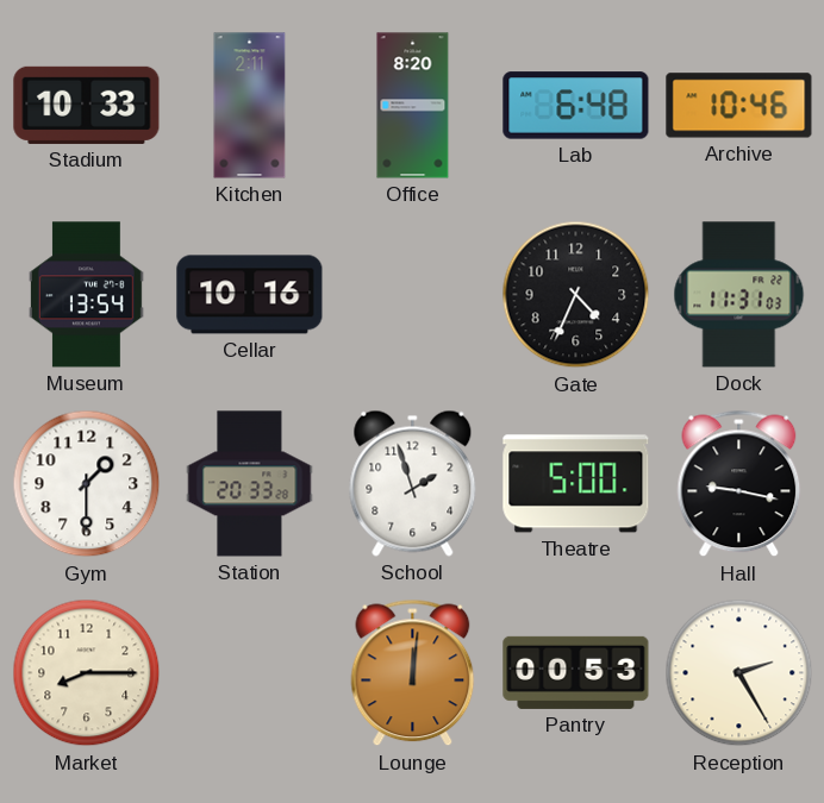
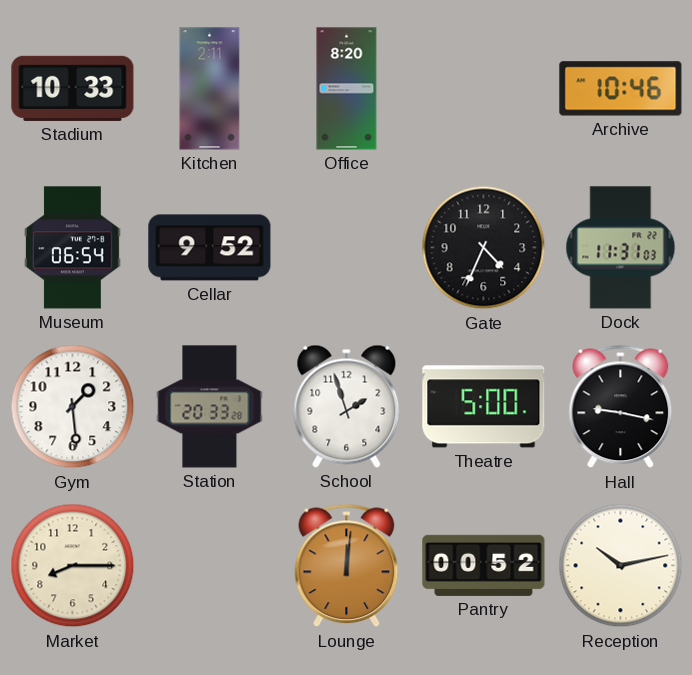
Lab: 6:48 -> none (576, 106)
Museum: 13:54 -> 06:54 (72, 248)
Cellar: 10:16 -> 9:52 (210, 248)
Gym: 1:30 -> 1:29 (73, 407)
Pantry: 00:53 -> 00:52 (484, 565)
Reception: 2:25 -> 10:13 (621, 566)
